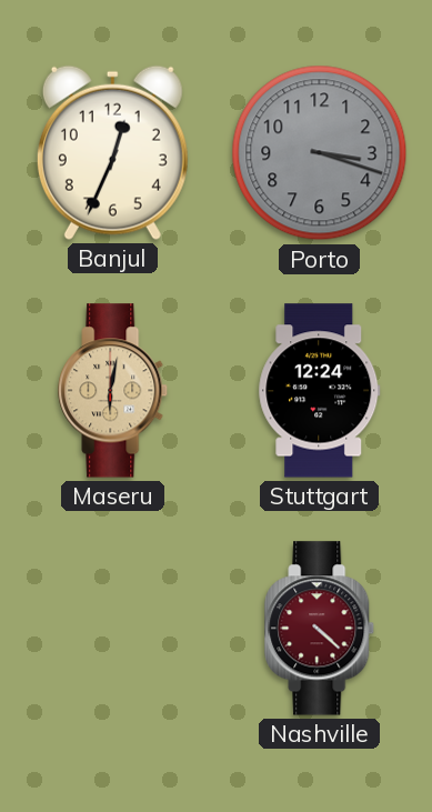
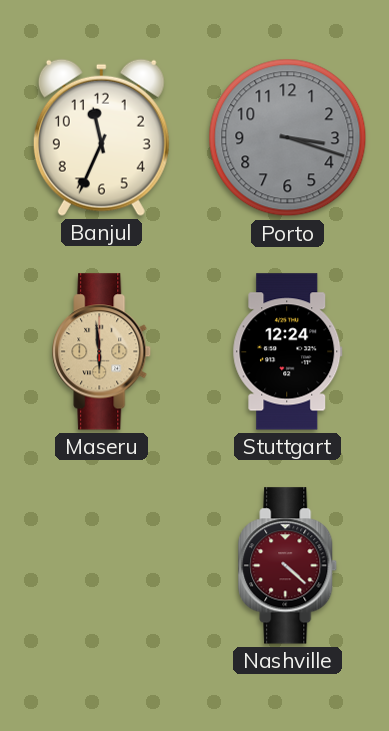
Banjul: 12:34 -> 11:34 (101, 137)
Maseru: 6:02 -> 5:59 (102, 352)
